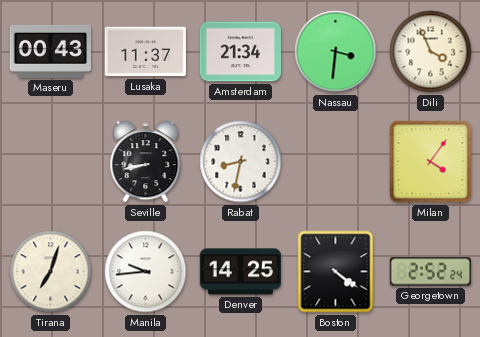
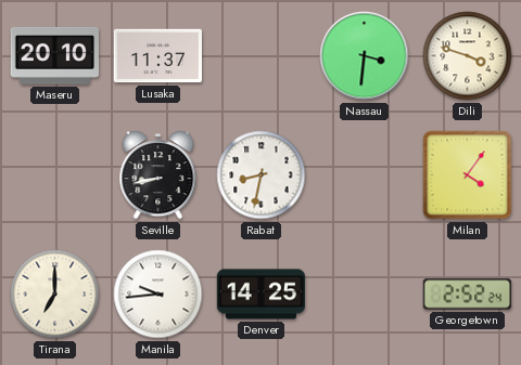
Maseru: 00:43 -> 20:10 (54, 55)
Amsterdam: 21:34 -> none (241, 52)
Dili: 3:56 -> 3:48 (468, 56)
Tirana: 7:03 -> 7:00 (55, 295)
Boston: 4:21 -> none (336, 272)
